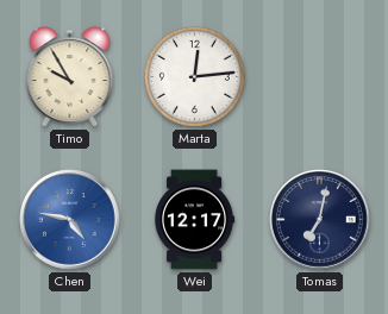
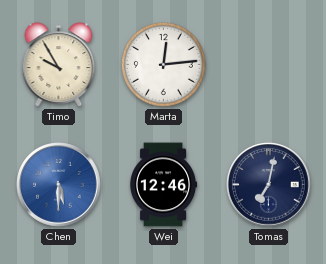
Chen: 4:47 -> 5:30 (59, 185)
Wei: 12:17 -> 12:46 (163, 185)
